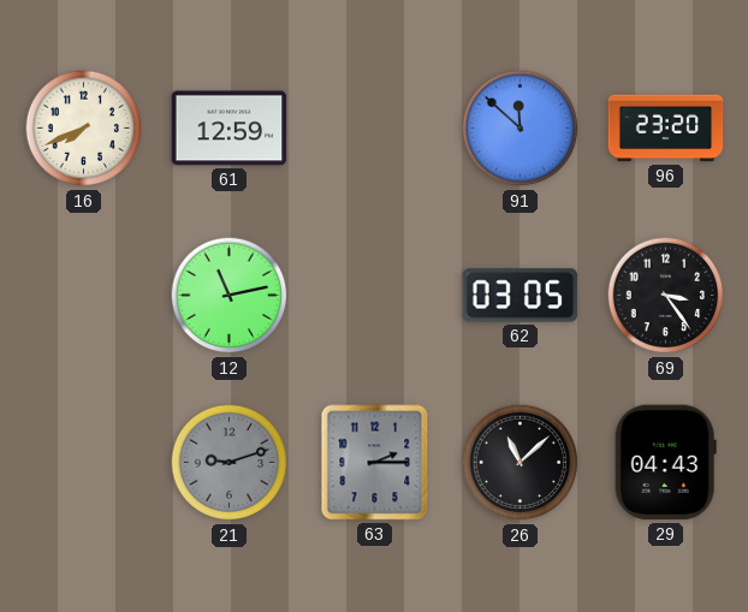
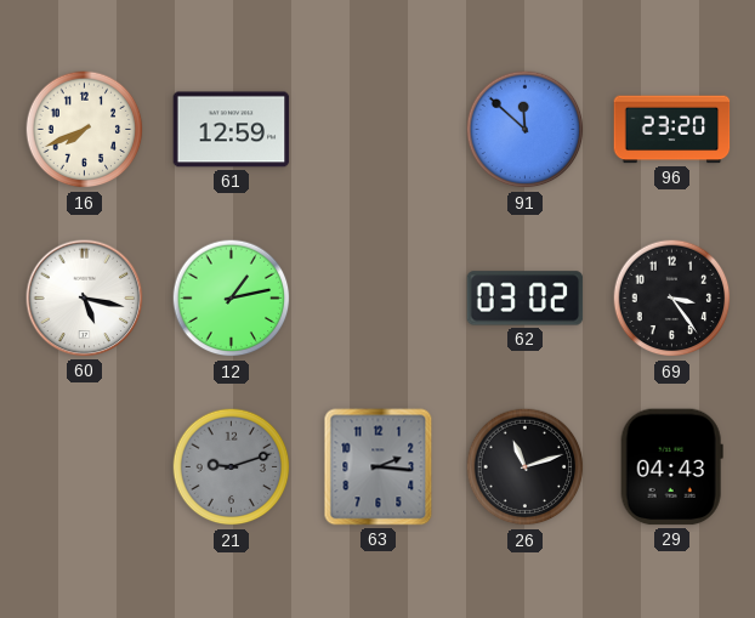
60: none -> 5:17 (85, 299)
12: 11:13 -> 1:13 (232, 299)
62: 03:05 -> 03:02 (526, 299)
63: 2:15 -> 2:16 (379, 467)
26: 11:08 -> 11:12 (526, 467)
